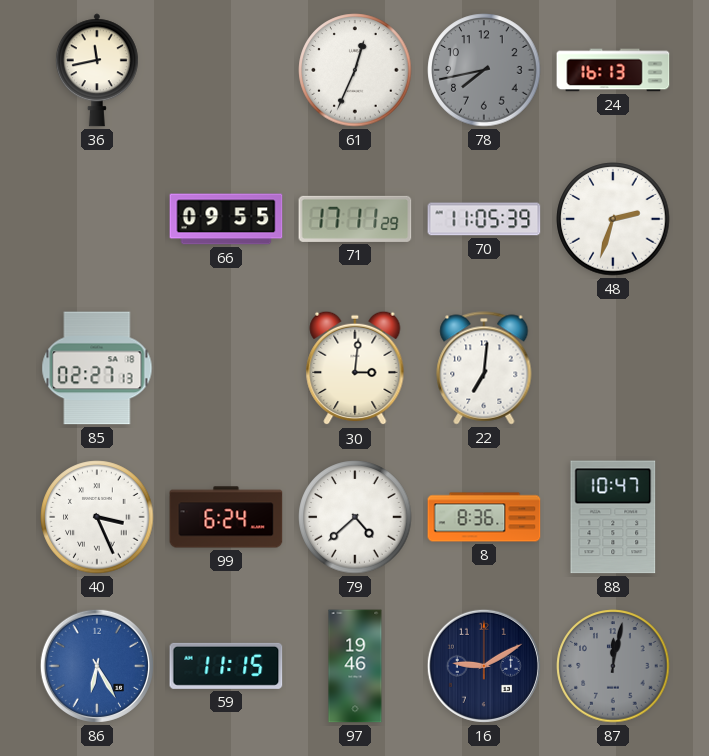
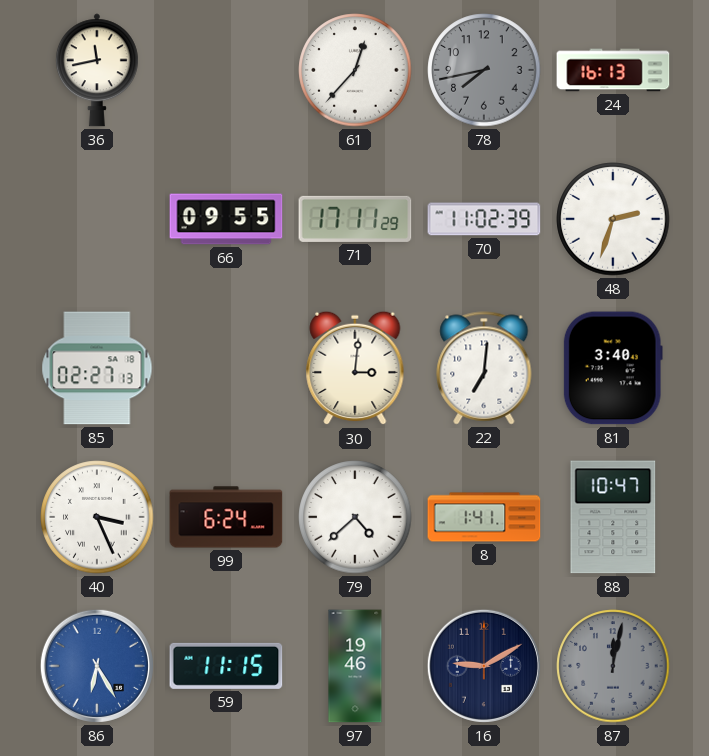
61: 12:34 -> 12:37 (355, 70)
70: 11:05 -> 11:02 (484, 219)
81: none -> 3:40 (613, 368)
8: 8:36 -> 1:41 (484, 517)
